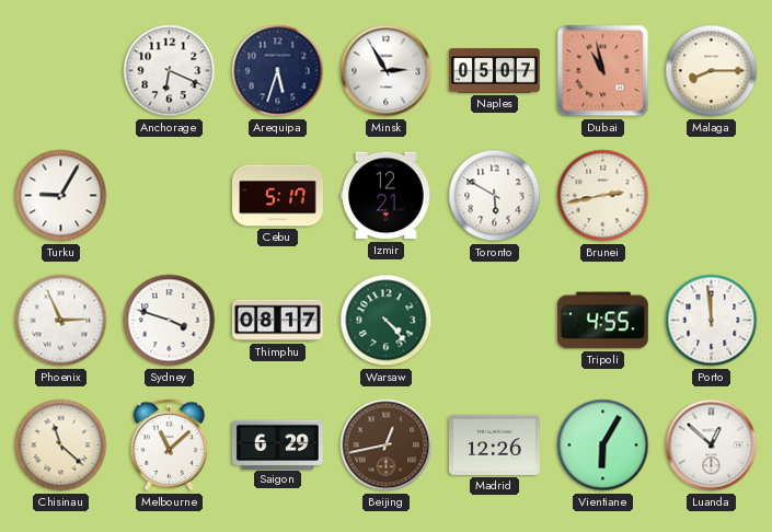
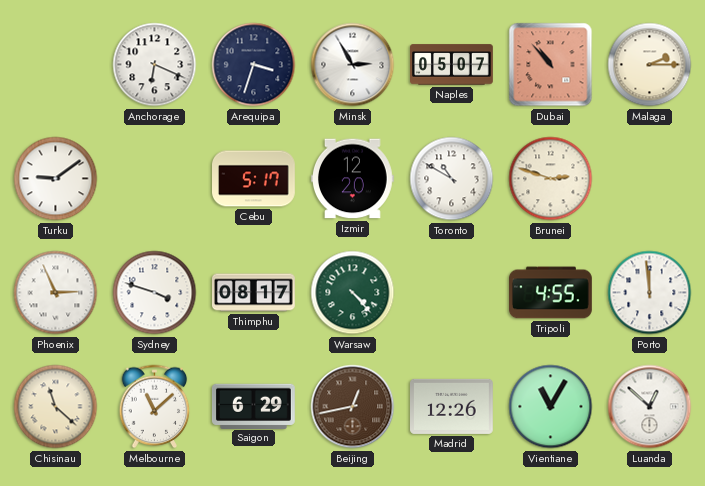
Arequipa: 5:33 -> 3:33 (254, 65)
Dubai: 10:58 -> 10:53 (551, 65)
Malaga: 8:15 -> 2:15 (650, 65)
Turku: 9:05 -> 9:09 (56, 179)
Izmir: 12:21 -> 12:20 (352, 179)
Toronto: 5:50 -> 10:50 (452, 179)
Brunei: 2:43 -> 2:48 (551, 179)
Vientiane: 6:05 -> 11:05 (551, 407)
